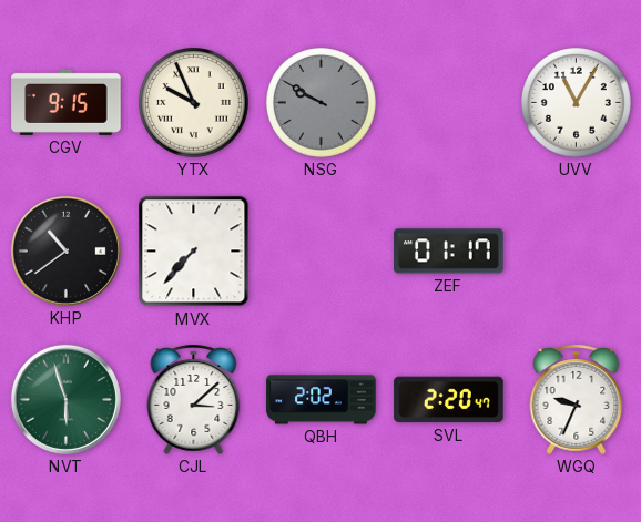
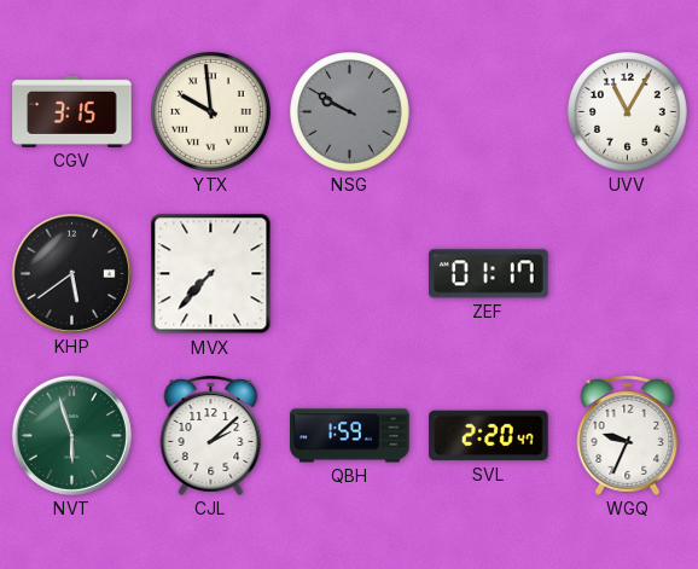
CGV: 9:15 -> 3:15 (72, 111)
YTX: 9:56 -> 9:59 (211, 112)
KHP: 10:39 -> 5:39 (71, 273)
CJL: 3:08 -> 2:08 (211, 435)
QBH: 2:02 -> 1:59 (350, 436)
